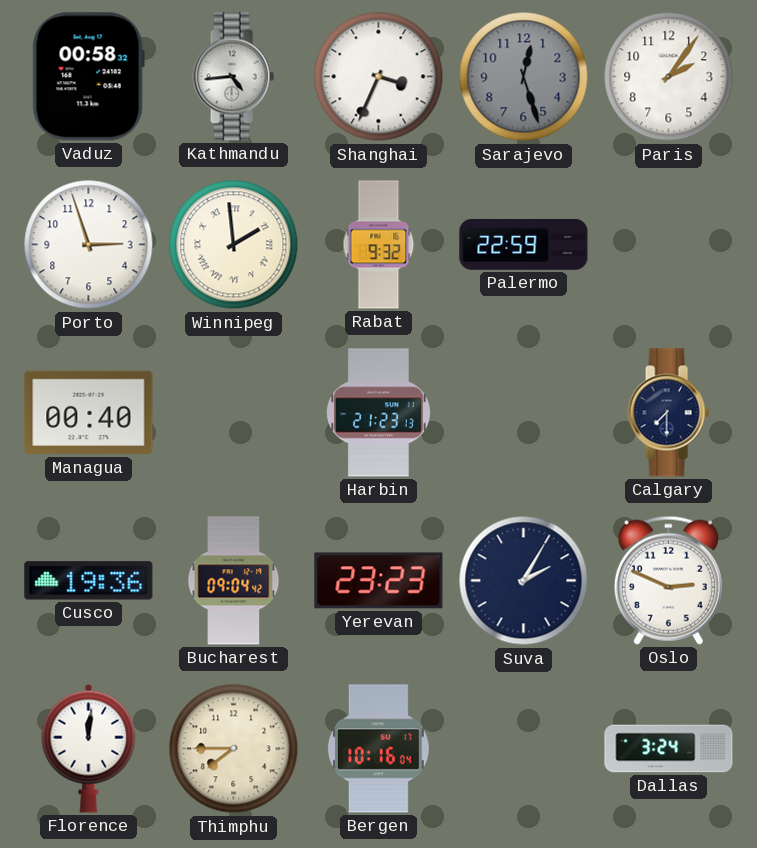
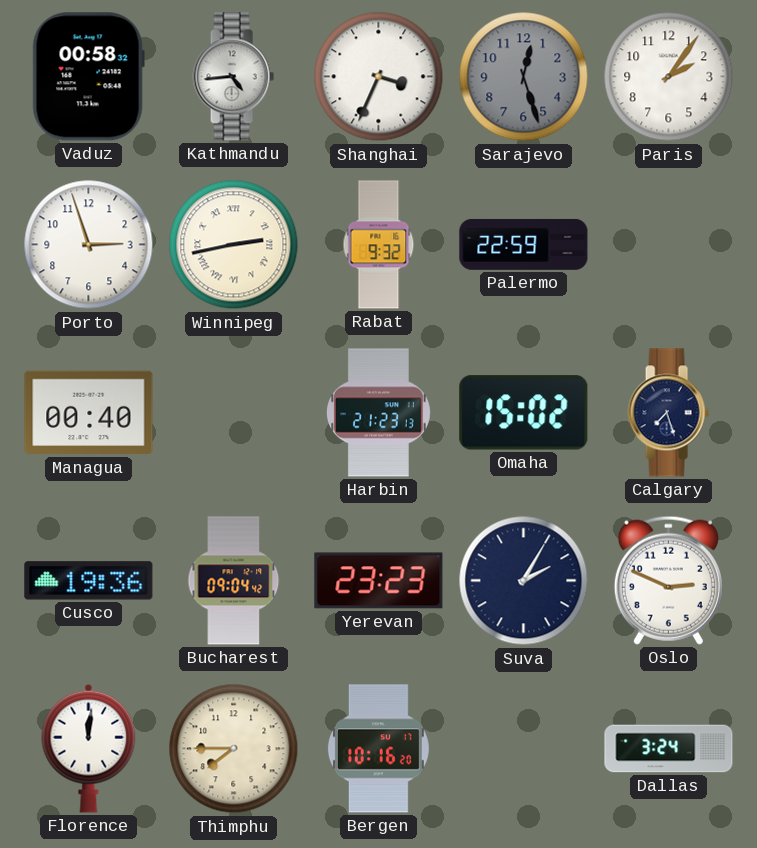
Winnipeg: 1:59 -> 2:43 (234, 245)
Omaha: none -> 15:02 (524, 413)
Calgary: 7:30 -> 7:27 (668, 413)
Bergen: 10:16:04 -> 10:16:20 (378, 749)
